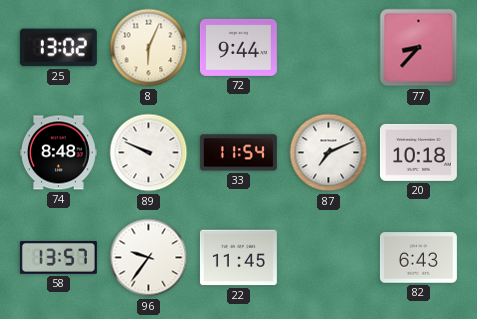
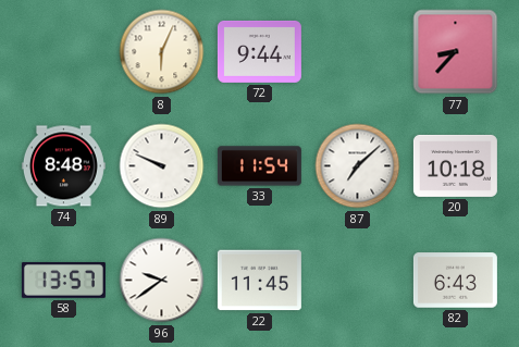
25: 13:02 -> none (58, 48)
87: 7:11 -> 7:08 (358, 166)
96: 9:36 -> 9:39 (162, 281)
